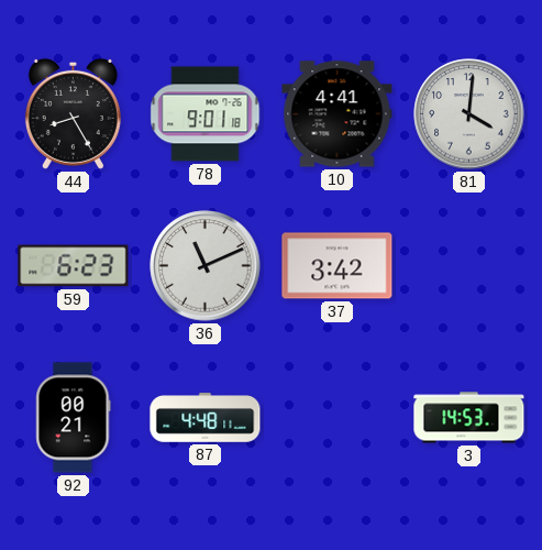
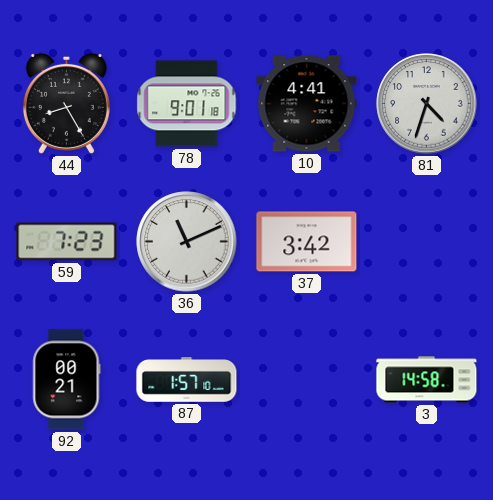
81: 4:01 -> 4:33 (427, 104)
59: 6:23 -> 7:23 (67, 242)
87: 4:48 -> 1:57 (187, 380)
3: 14:53 -> 14:58 (427, 380)
